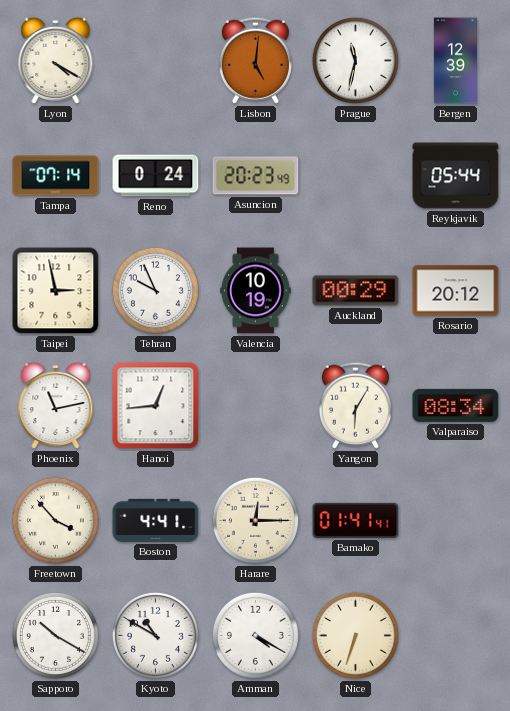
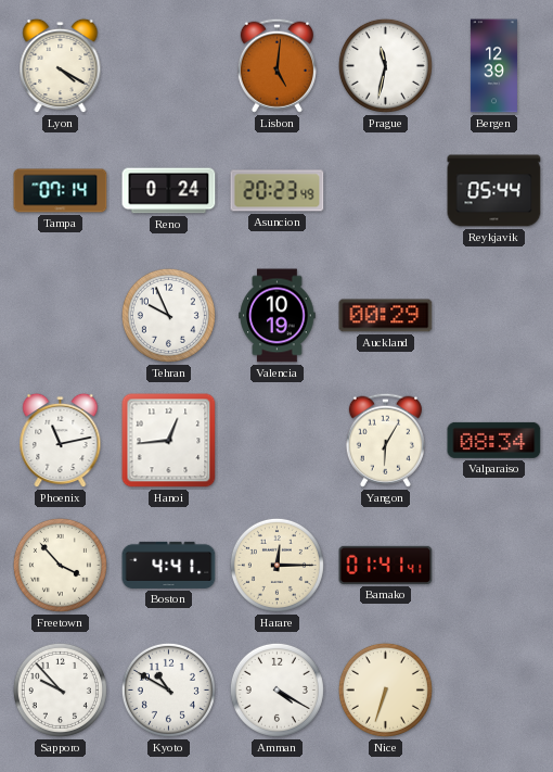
Taipei: 2:58 -> none (56, 291)
Rosario: 20:12 -> none (456, 291)
Sapporo: 10:20 -> 9:53 (60, 689)
